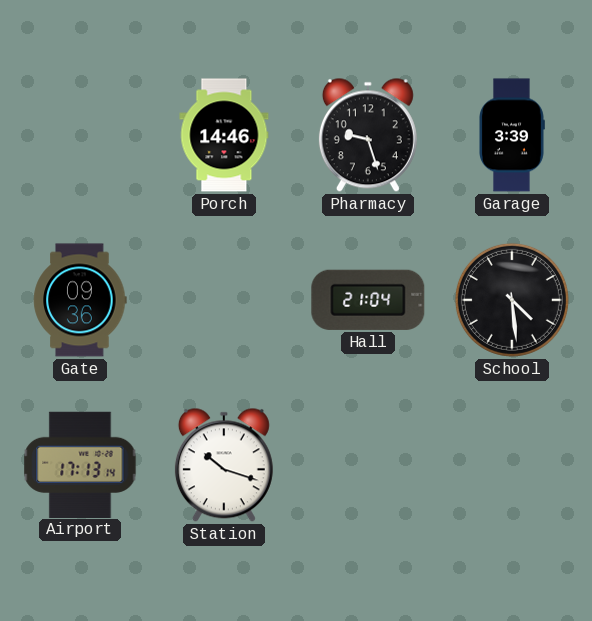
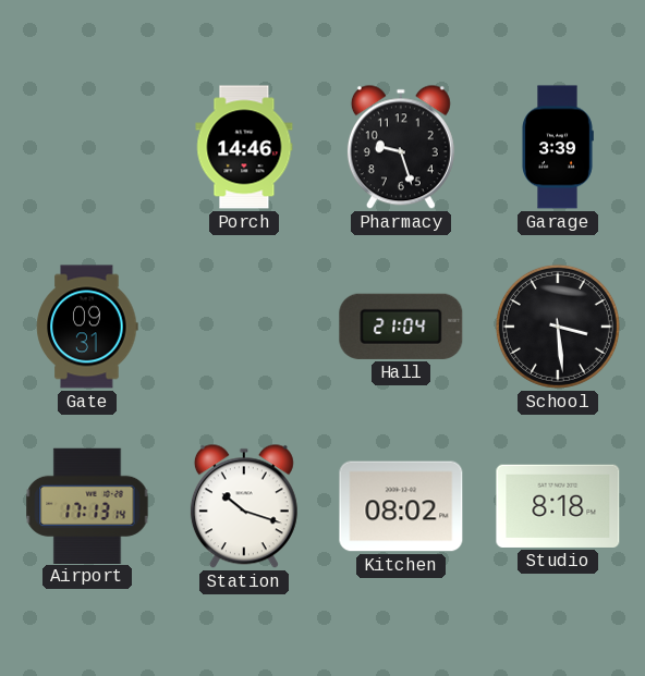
Gate: 09:36 -> 09:31 (87, 327)
School: 4:29 -> 3:29 (558, 327)
Kitchen: none -> 08:02 (401, 506)
Studio: none -> 8:18 (558, 506)
